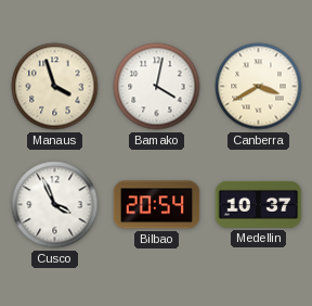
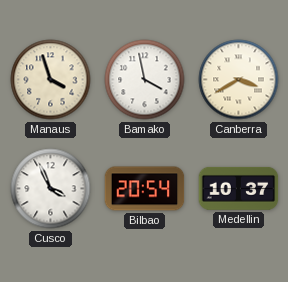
Bamako: 4:02 -> 3:58 (145, 80)
